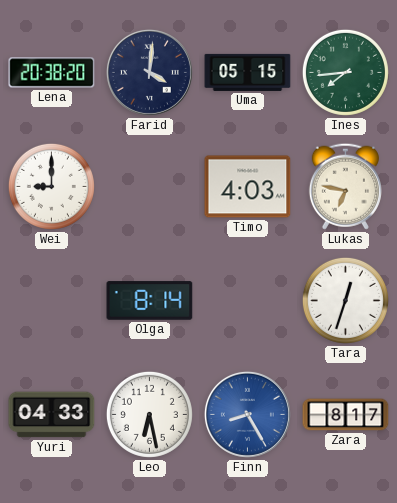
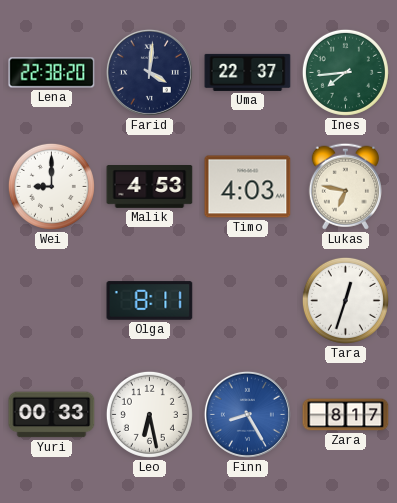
Lena: 20:38 -> 22:38 (52, 73)
Uma: 05:15 -> 22:37 (248, 72)
Malik: none -> 4:53 (150, 187)
Olga: 8:14 -> 8:11 (150, 301)
Yuri: 04:33 -> 00:33 (52, 415)
